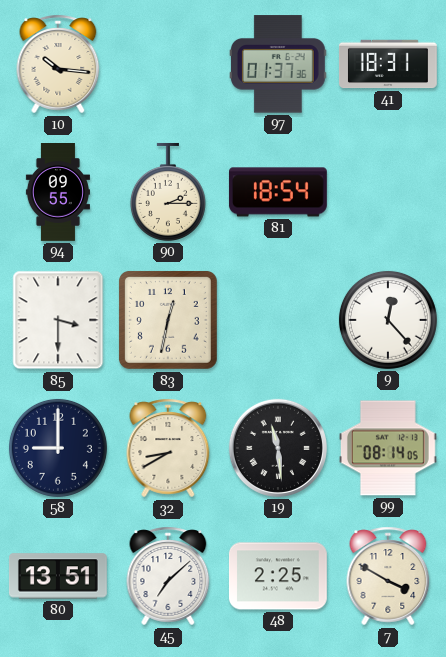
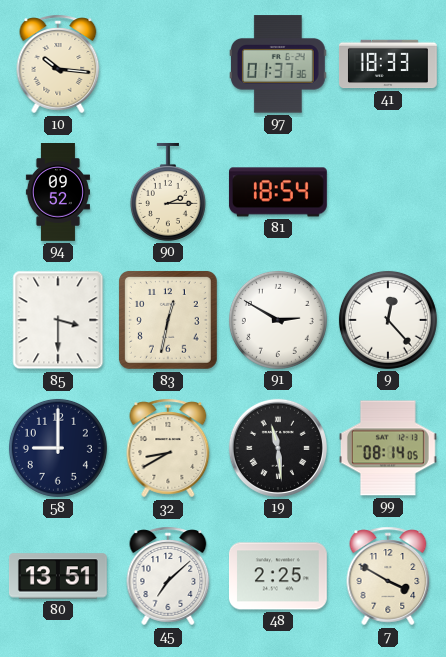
41: 18:31 -> 18:33 (388, 64)
94: 09:55 -> 09:52 (58, 193)
91: none -> 2:50 (278, 320)
